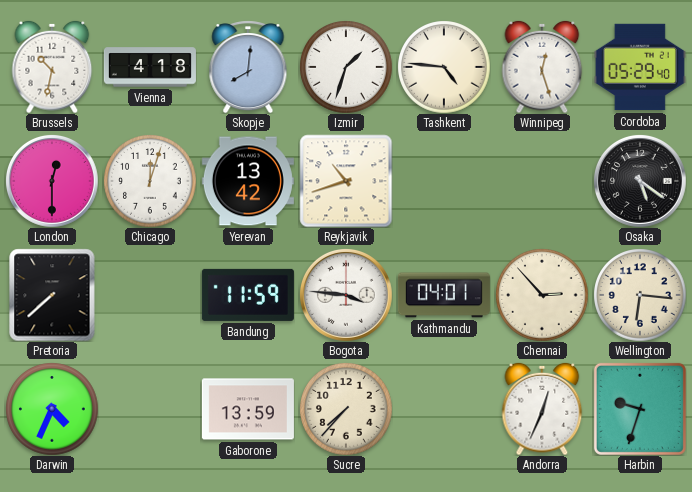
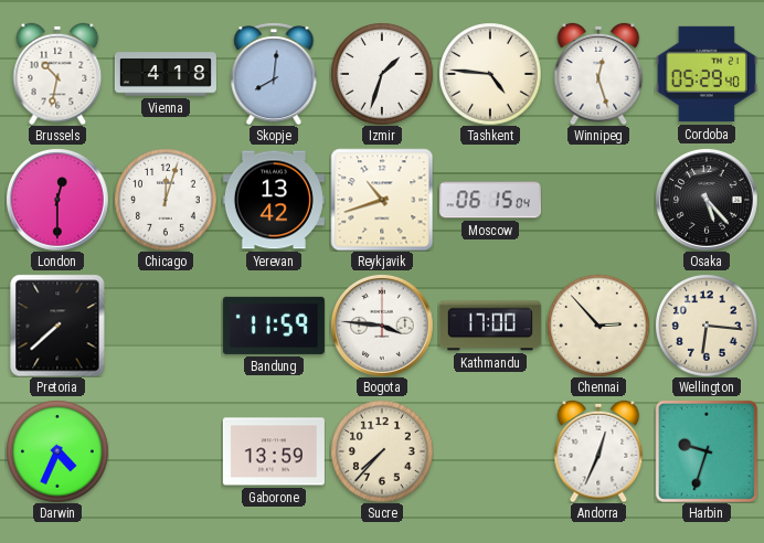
Moscow: none -> 06:15 (490, 200)
Osaka: 5:21 -> 5:23 (707, 200)
Kathmandu: 04:01 -> 17:00 (490, 326)
